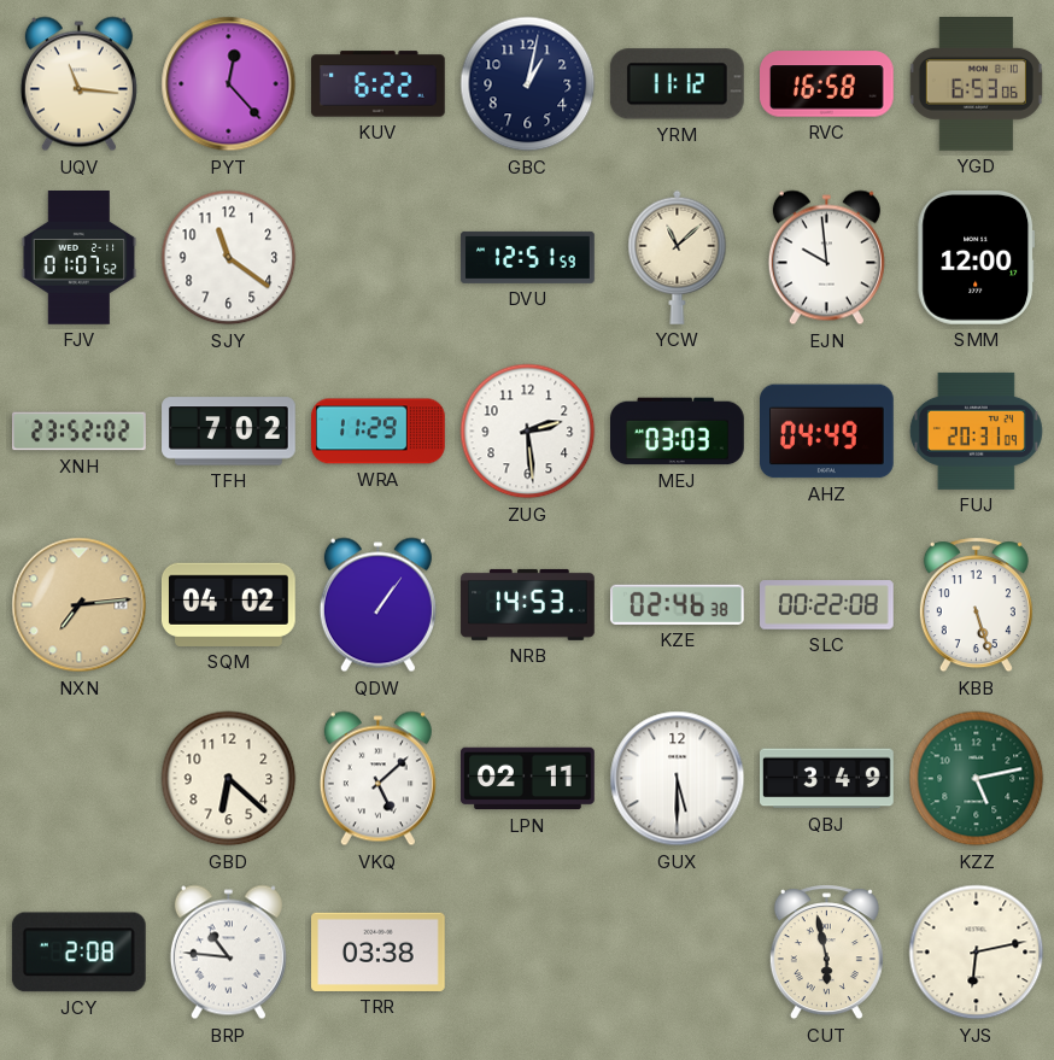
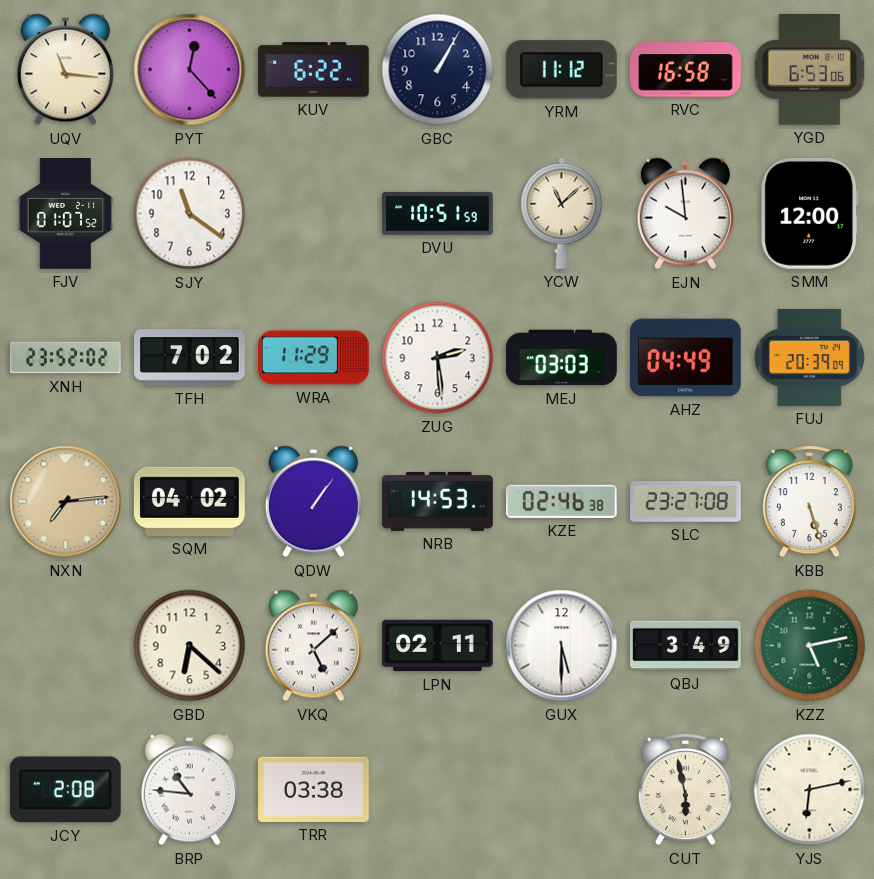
GBC: 1:02 -> 1:05 (438, 70)
DVU: 12:51 -> 10:51 (438, 213)
FUJ: 20:31 -> 20:39 (809, 357)
SLC: 00:22 -> 23:27 (686, 502)
